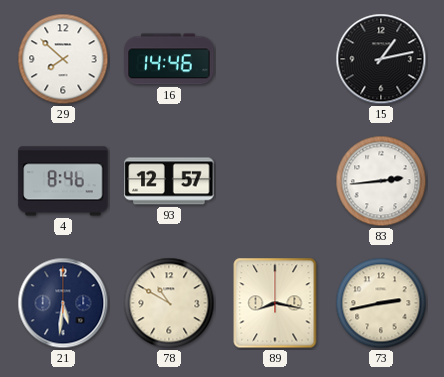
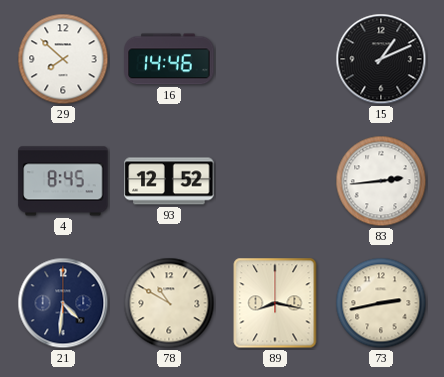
15: 1:13 -> 1:11 (381, 59)
4: 8:46 -> 8:45 (63, 181)
93: 12:57 -> 12:52 (169, 181)
21: 5:31 -> 4:31 (63, 303)
